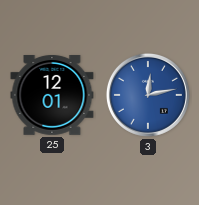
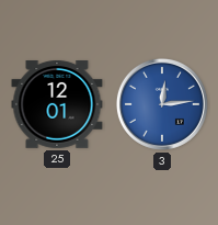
3: 12:13 -> 12:14 (162, 104)
